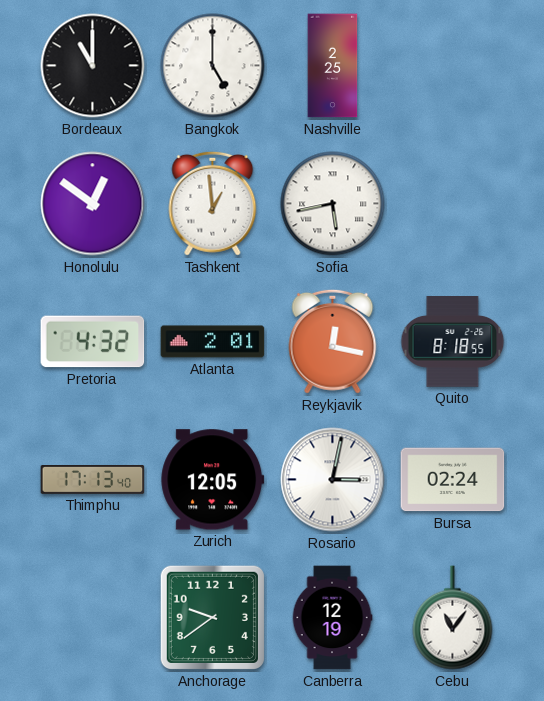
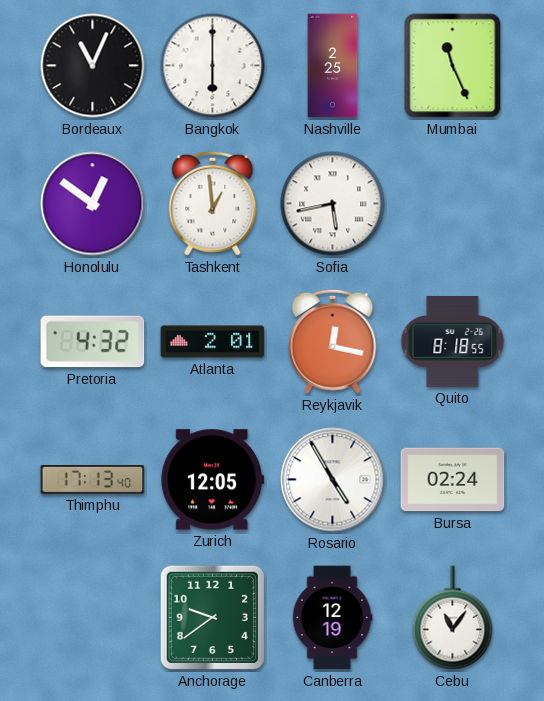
Bordeaux: 11:00 -> 11:04 (93, 66)
Bangkok: 5:00 -> 6:00 (213, 66)
Mumbai: none -> 11:26 (453, 66)
Rosario: 3:02 -> 4:55 (333, 480)
